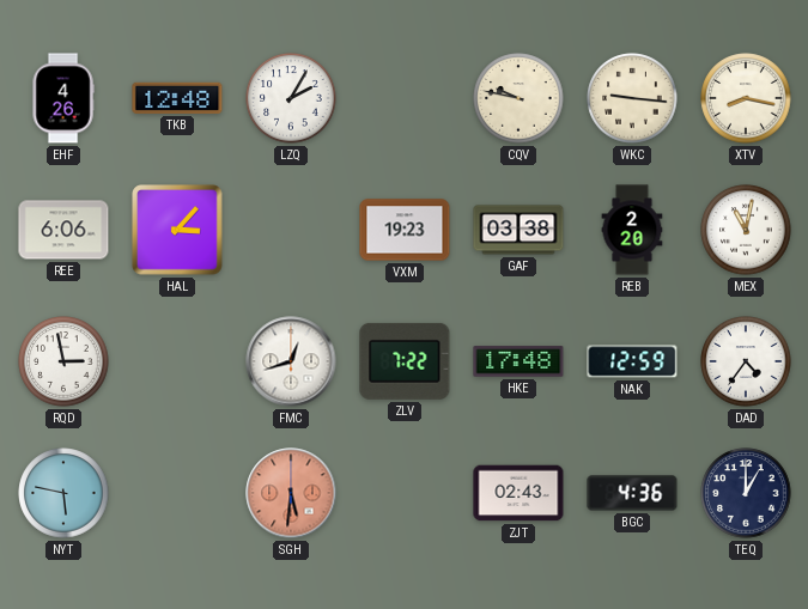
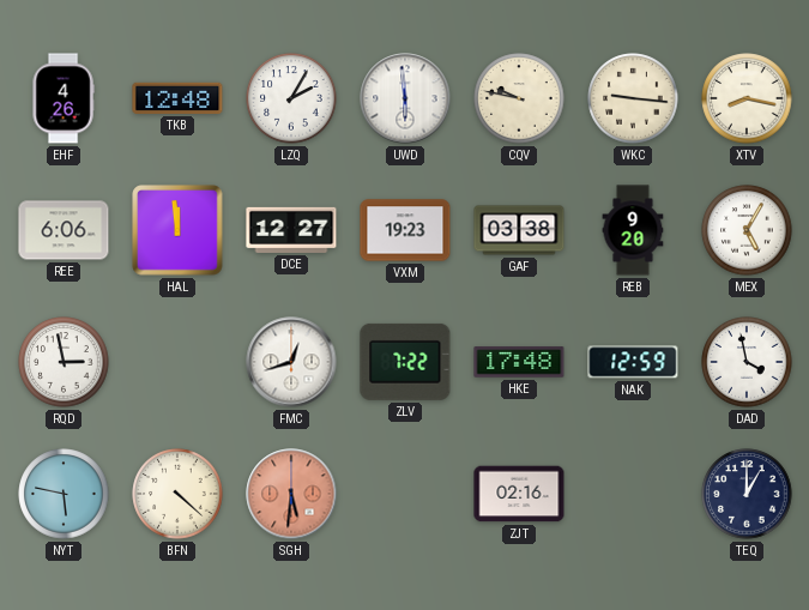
UWD: none -> 5:59 (405, 98)
HAL: 3:07 -> 11:59 (177, 230)
DCE: none -> 12:27 (291, 230)
REB: 2:20 -> 9:20 (633, 230)
MEX: 11:02 -> 5:05 (747, 230)
DAD: 4:36 -> 3:58 (747, 362)
BFN: none -> 4:22 (177, 494)
ZJT: 02:43 -> 02:16 (519, 494)
BGC: 4:36 -> none (632, 493)
